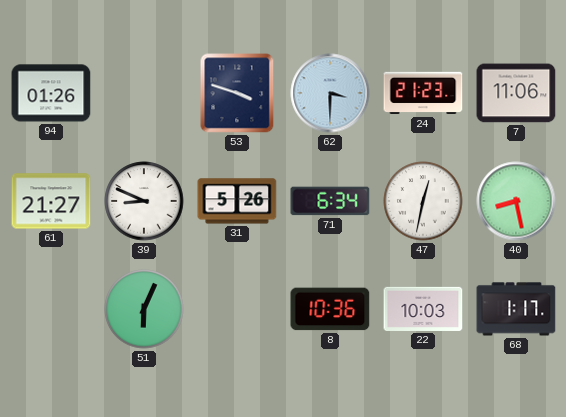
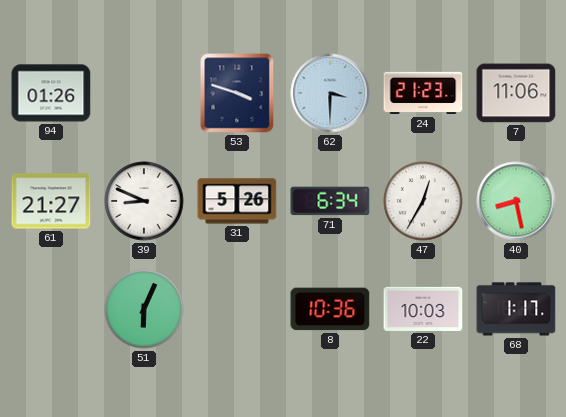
47: 12:32 -> 12:35 (423, 201)
